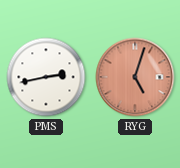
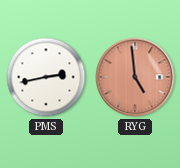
RYG: 5:03 -> 4:59 (135, 77)
